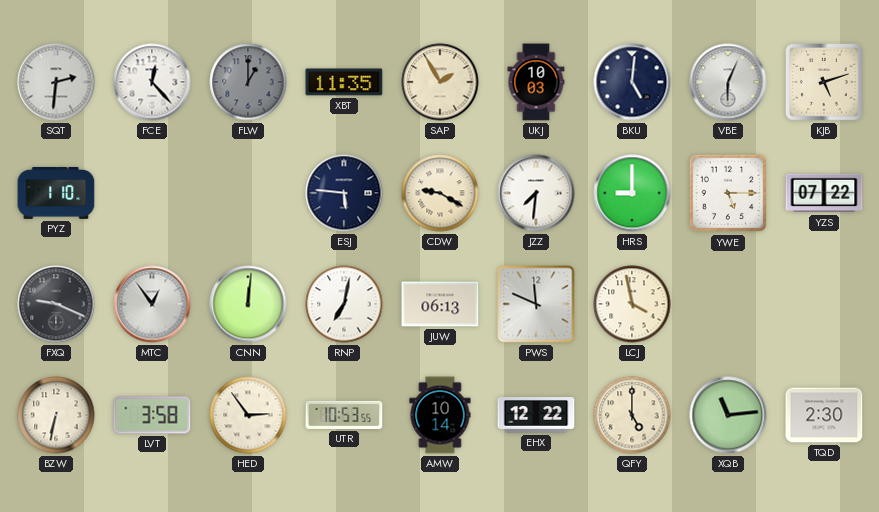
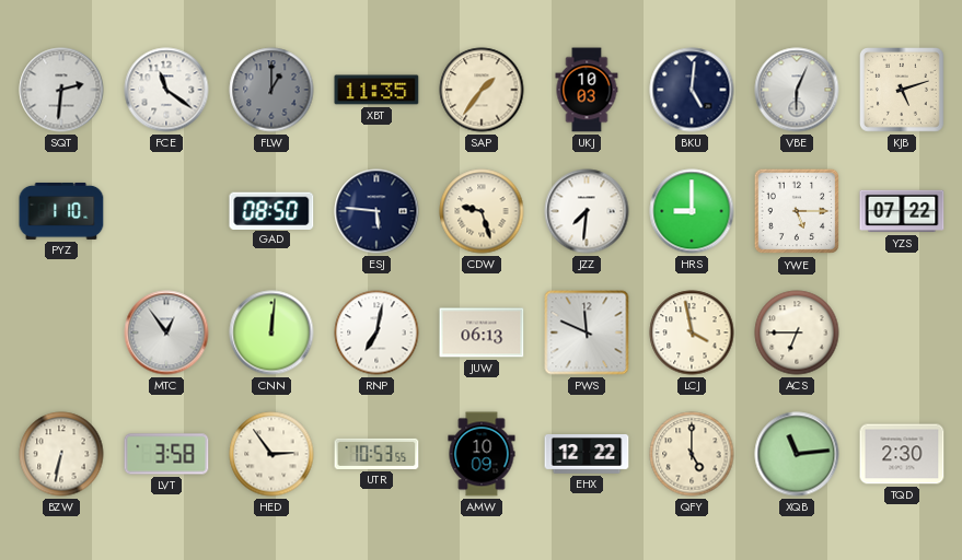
FCE: 12:23 -> 11:21 (166, 90)
SAP: 1:55 -> 1:36 (482, 90)
GAD: none -> 08:50 (271, 210)
CDW: 9:20 -> 9:27 (482, 211)
FXQ: 9:19 -> none (56, 304)
ACS: none -> 6:45 (797, 332)
AMW: 10:14 -> 10:09 (482, 454)
